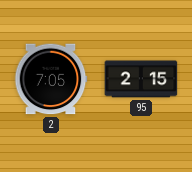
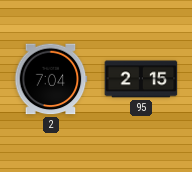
2: 7:05 -> 7:04 (51, 79)
